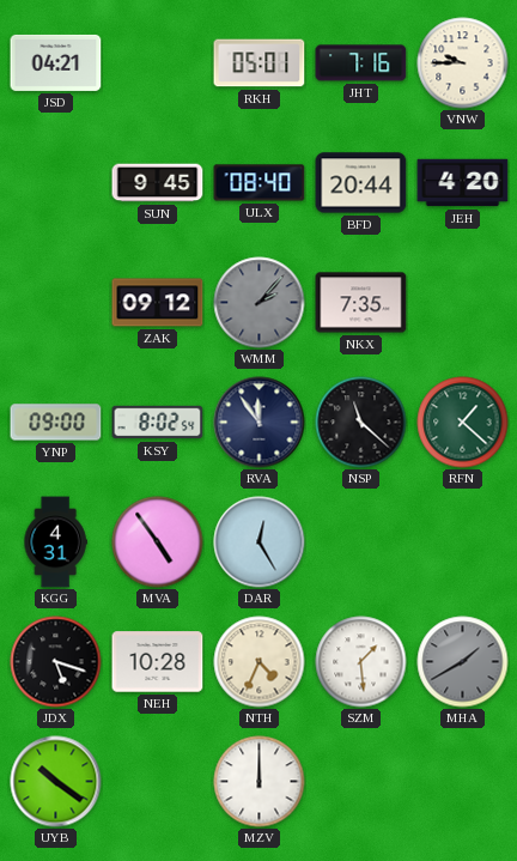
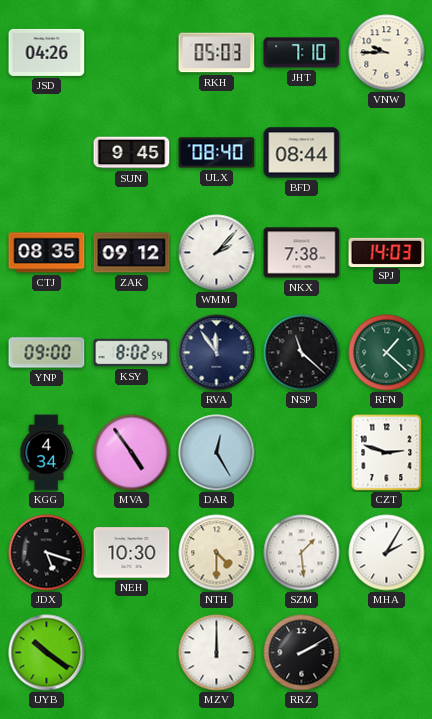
JSD: 04:21 -> 04:26 (47, 52)
RKH: 05:01 -> 05:03 (217, 53)
JHT: 7:16 -> 7:10 (302, 53)
BFD: 20:44 -> 08:44 (302, 153)
JEH: 4:20 -> none (463, 183)
CTJ: none -> 08:35 (47, 253)
WMM dial: grey -> white (217, 253)
NKX: 7:35 -> 7:38 (302, 253)
SPJ: none -> 14:03 (387, 252)
KGG: 4:31 -> 4:34 (46, 453)
CZT: none -> 2:48 (387, 452)
NEH: 10:28 -> 10:30 (132, 553)
NTH: 4:34 -> 4:30 (217, 553)
MHA: 1:40 -> 2:05 (387, 553)
MHA dial: grey -> white (387, 553)
RRZ: none -> 2:10 (302, 653)
